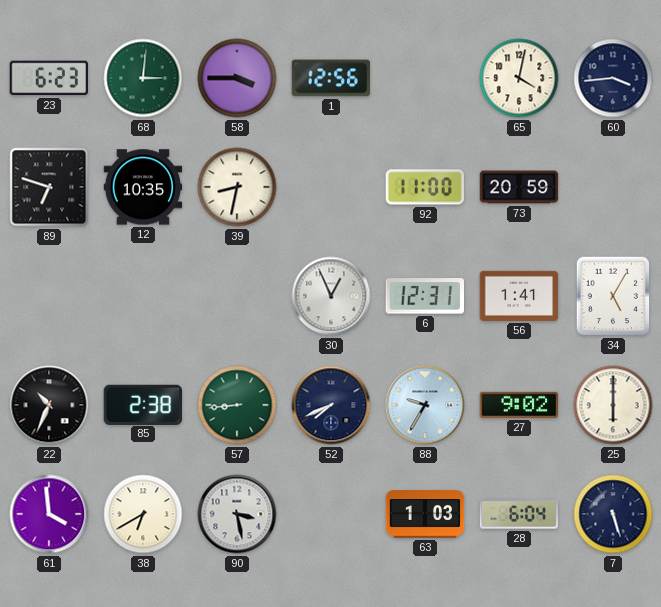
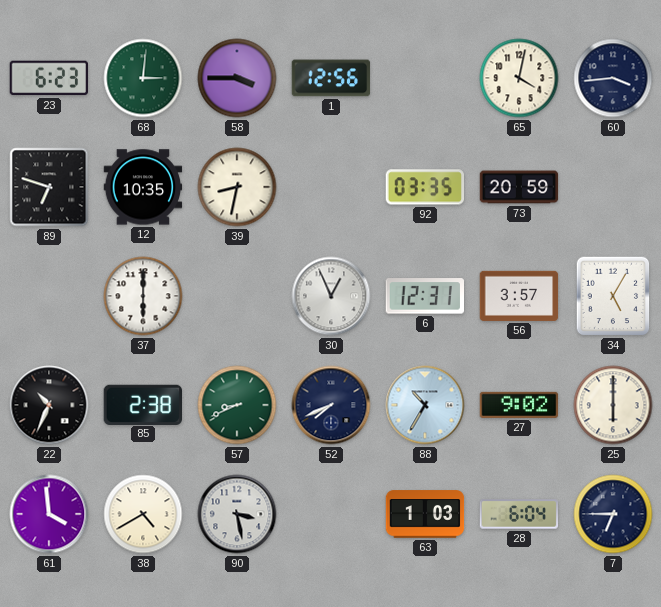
92: 11:00 -> 03:35 (424, 187)
37: none -> 6:00 (143, 296)
56: 1:41 -> 3:57 (519, 296)
57: 8:44 -> 8:41 (237, 405)
88: 9:35 -> 10:35 (425, 405)
38: 6:40 -> 4:40 (143, 514)
7: 5:27 -> 6:45 (613, 514)
